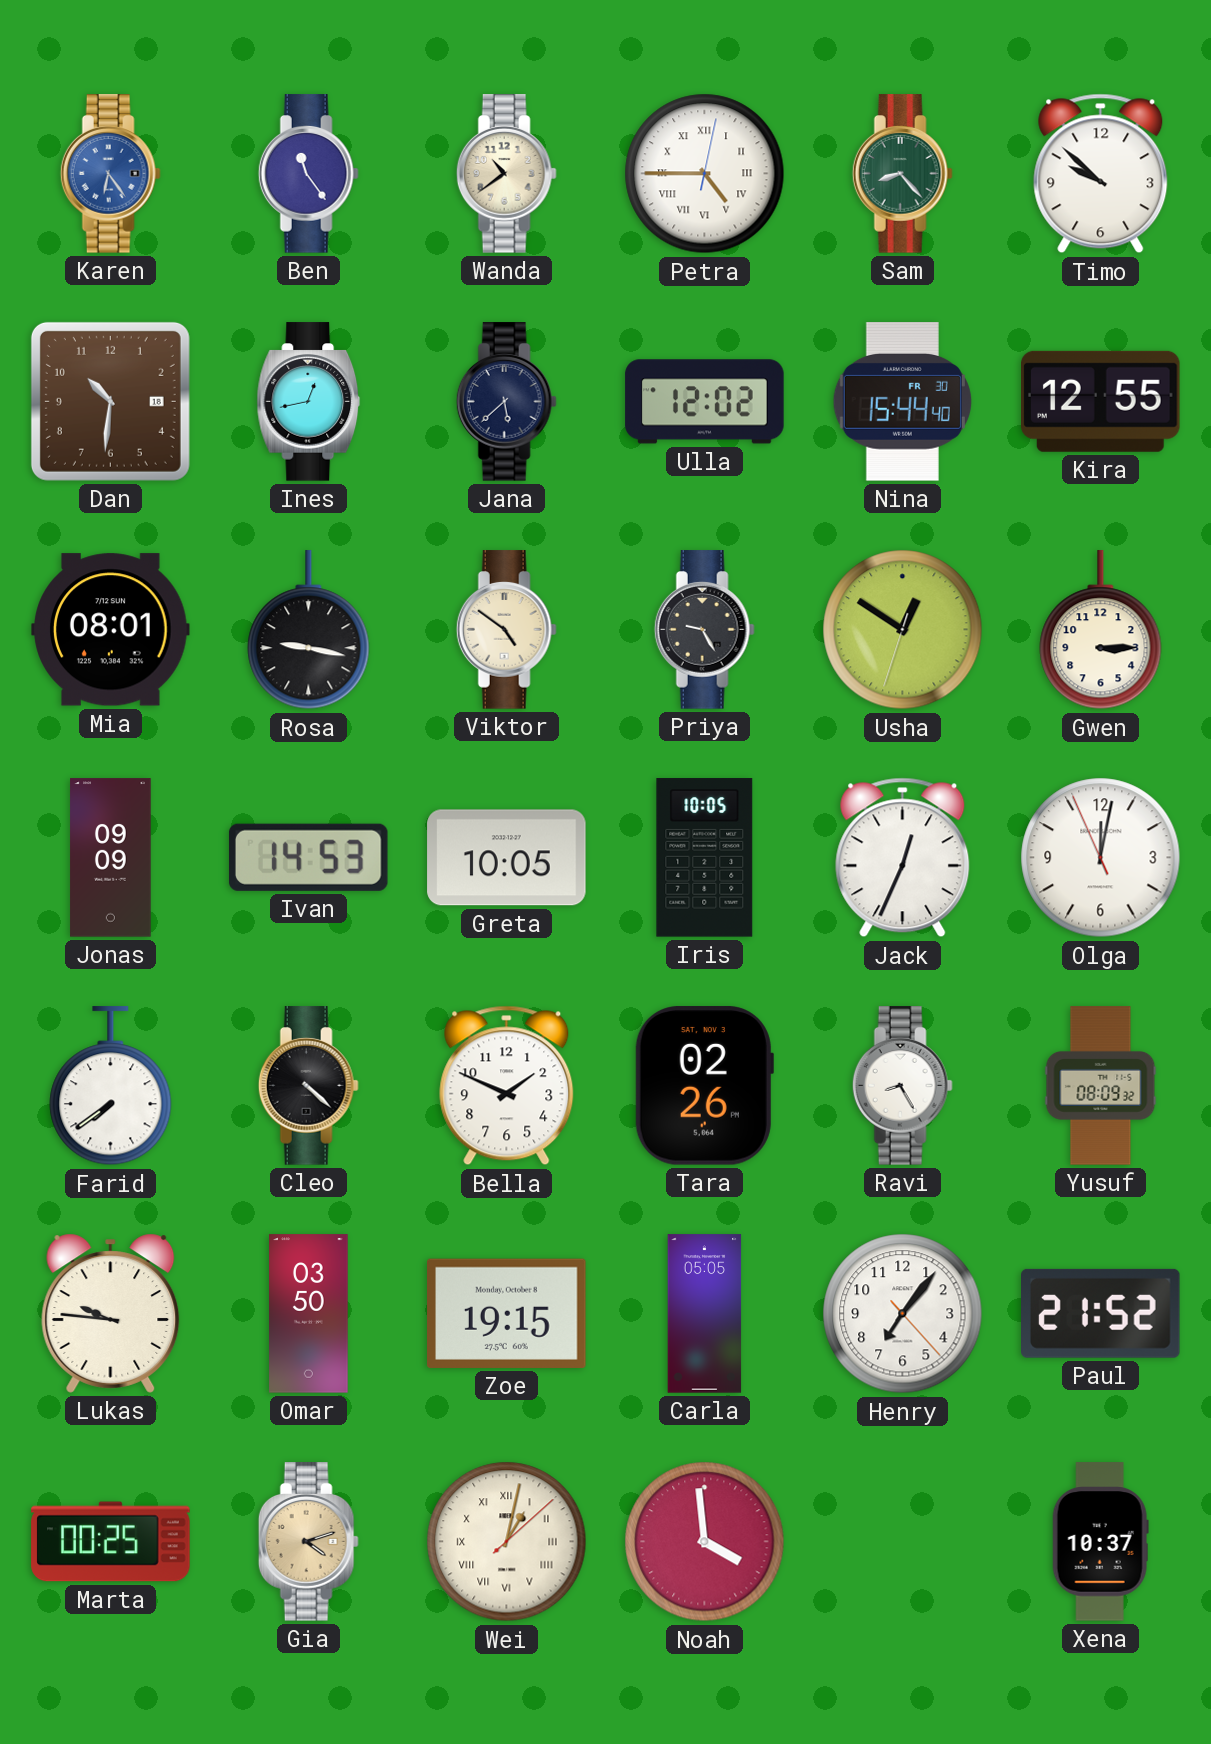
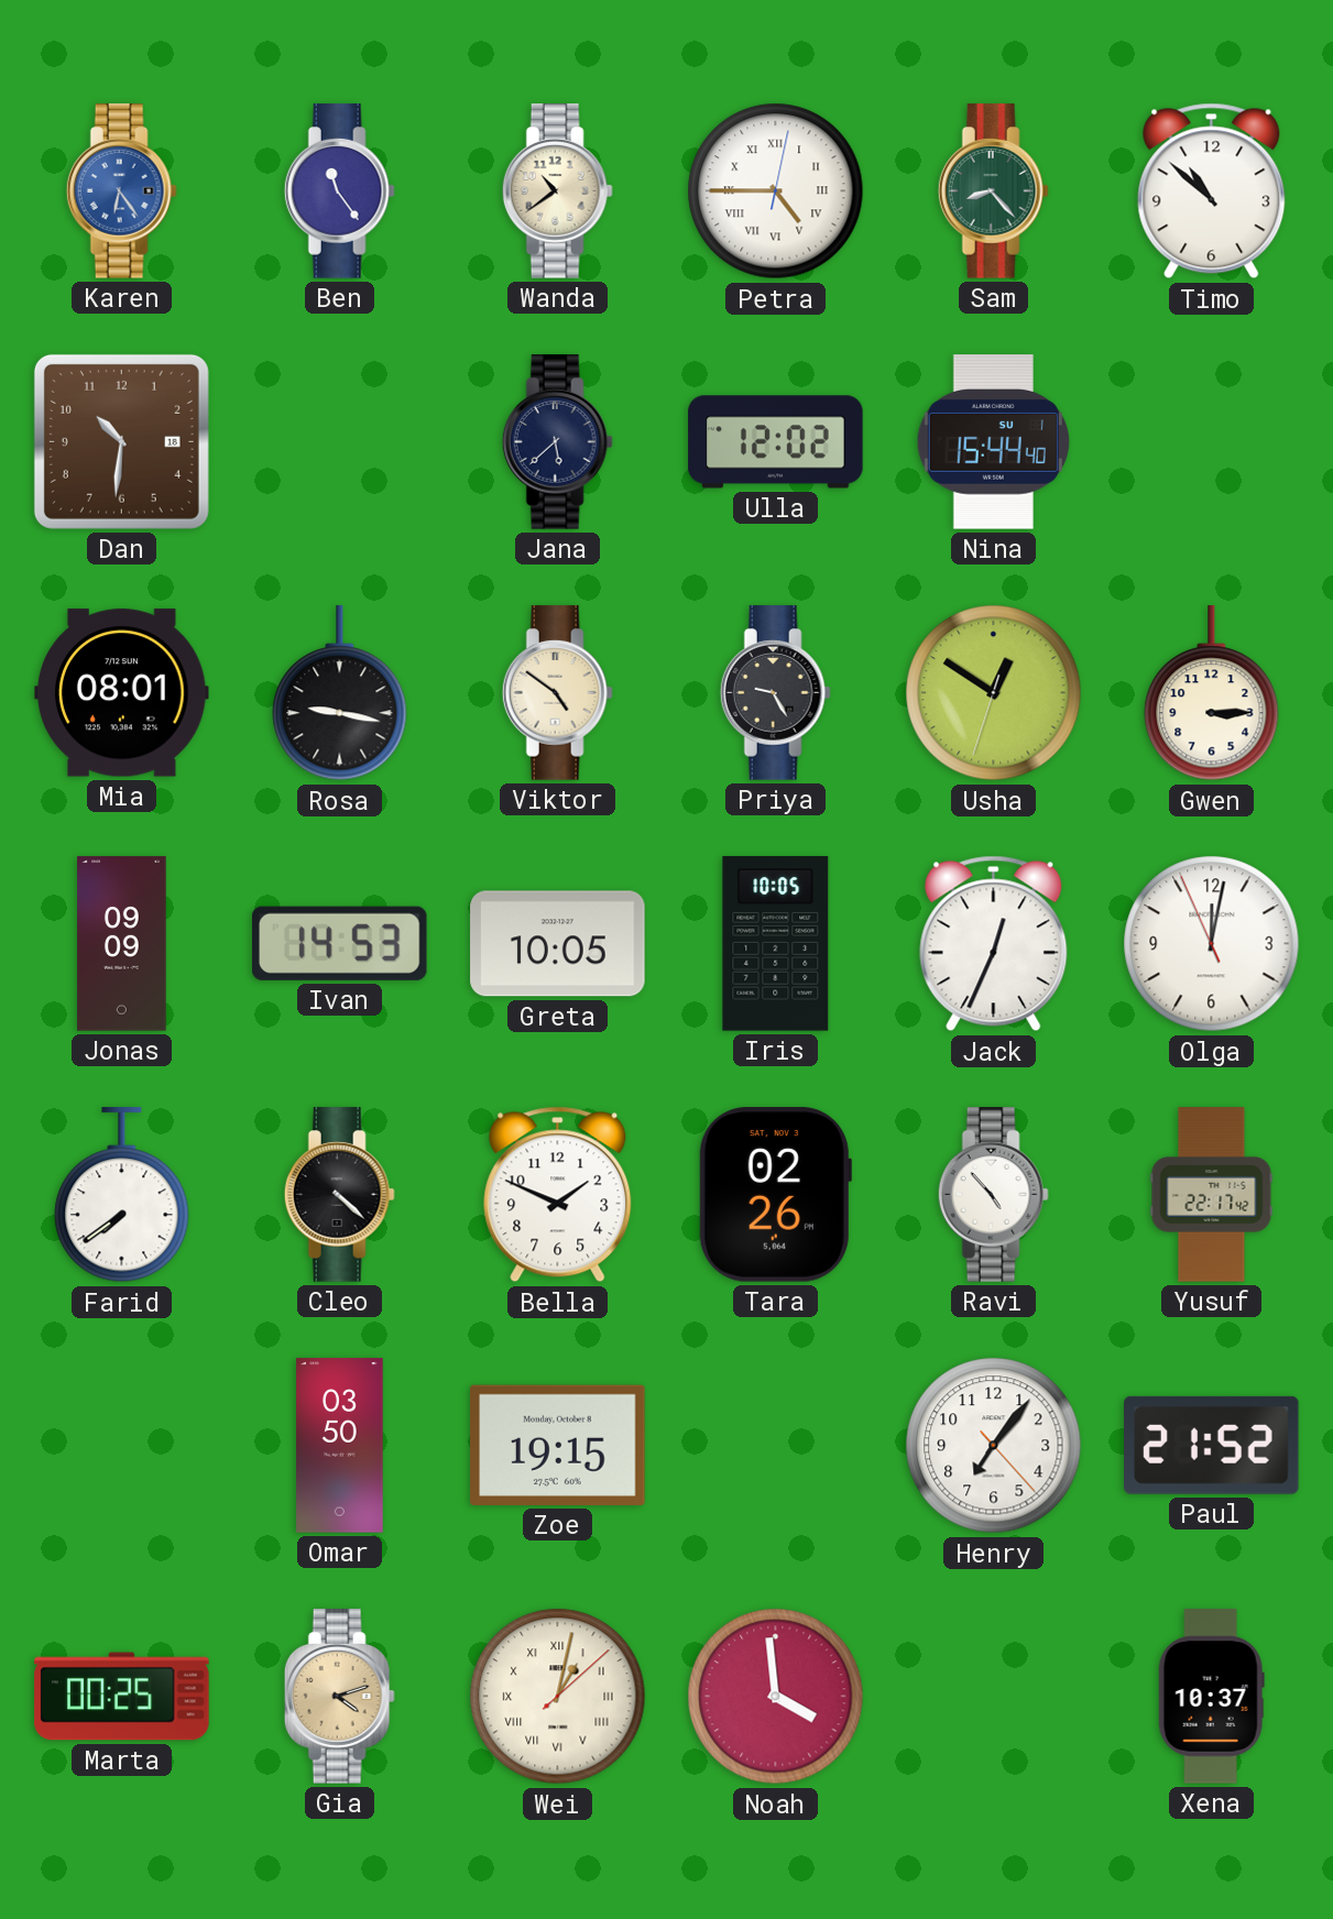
Timo: 9:52 -> 10:52 (1212, 191)
Ines: 12:43 -> none (309, 402)
Nina date: FR 30 -> SU 1 (993, 442)
Kira: 12:55 -> none (1101, 401)
Ravi: 8:25 -> 4:53 (993, 1195)
Yusuf: 08:09 -> 22:17 (1212, 1195)
Lukas: 9:46 -> none (111, 1313)
Carla: 05:05 -> none (705, 1314)
